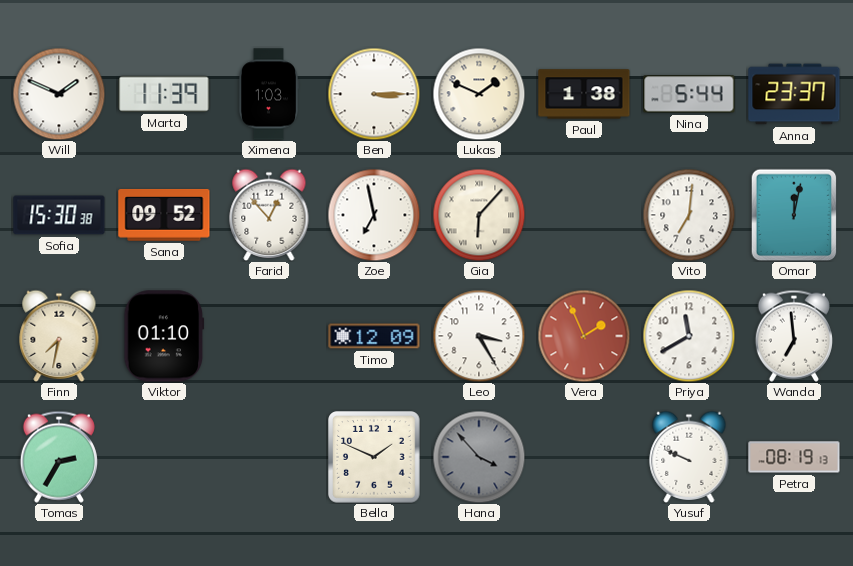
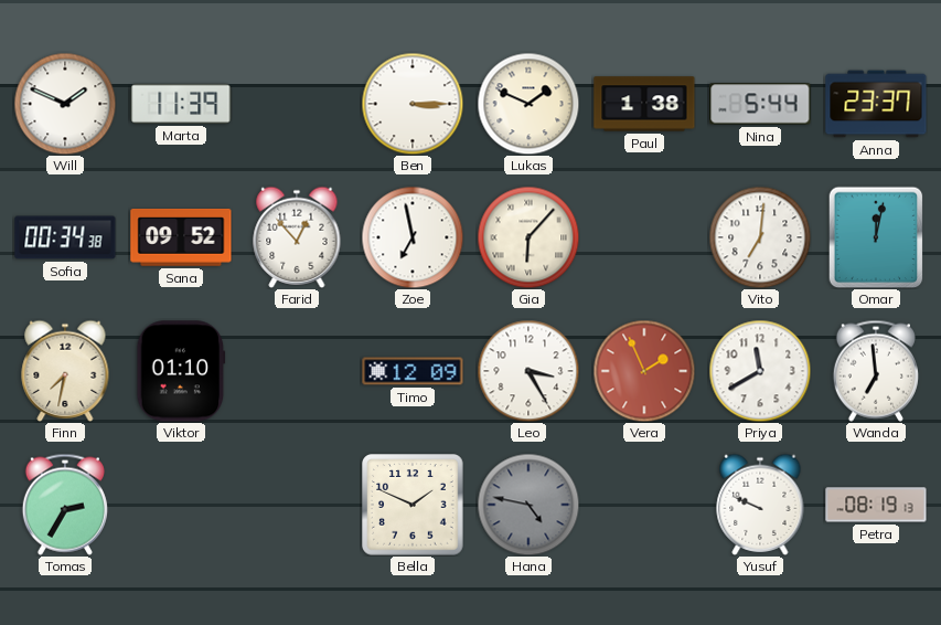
Ximena: 1:03 -> none (268, 94)
Sofia: 15:30 -> 00:34 (65, 237)
Hana: 3:53 -> 4:47 (528, 505)
